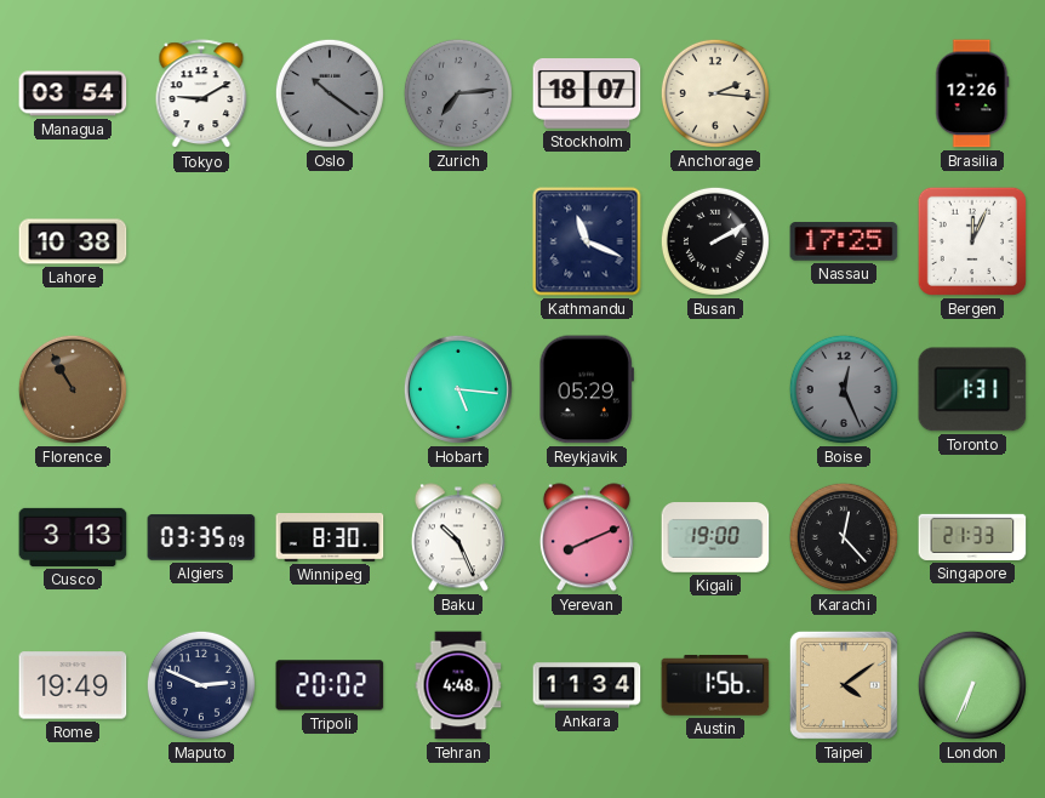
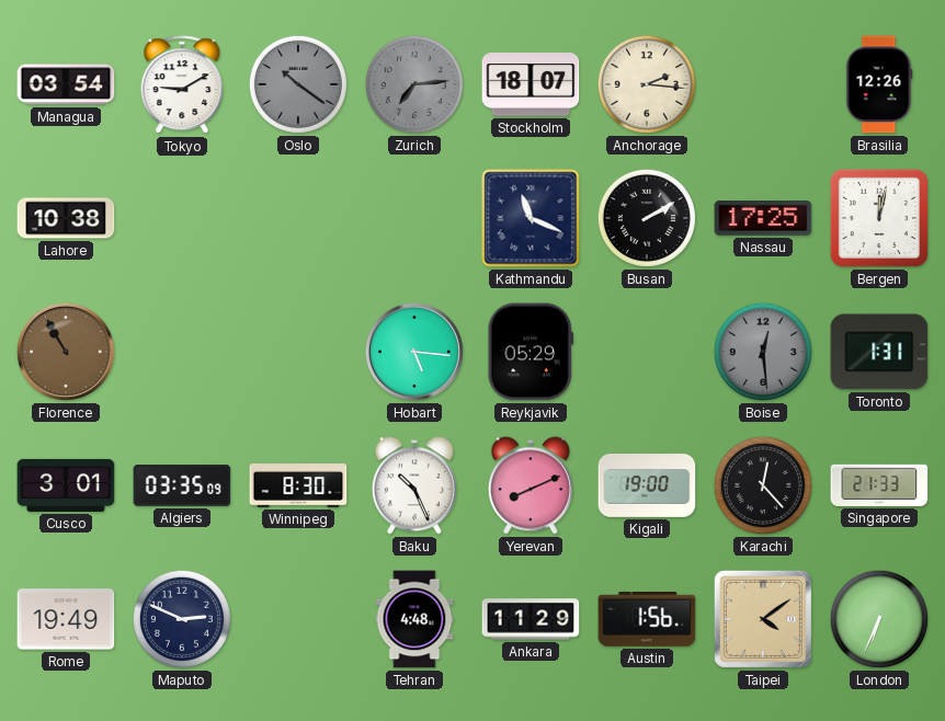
Bergen: 12:04 -> 12:02 (879, 218)
Boise: 12:26 -> 12:29 (763, 352)
Cusco: 3:13 -> 3:01 (66, 485)
Tripoli: 20:02 -> none (330, 685)
Ankara: 11:34 -> 11:29 (531, 619)
